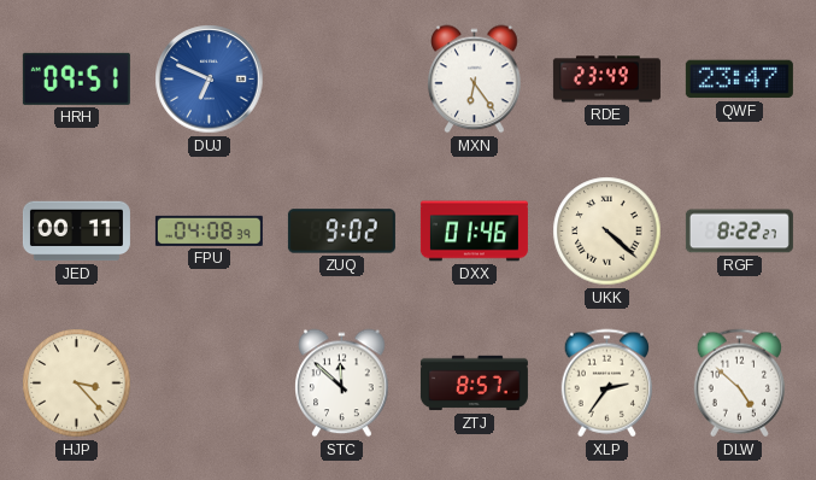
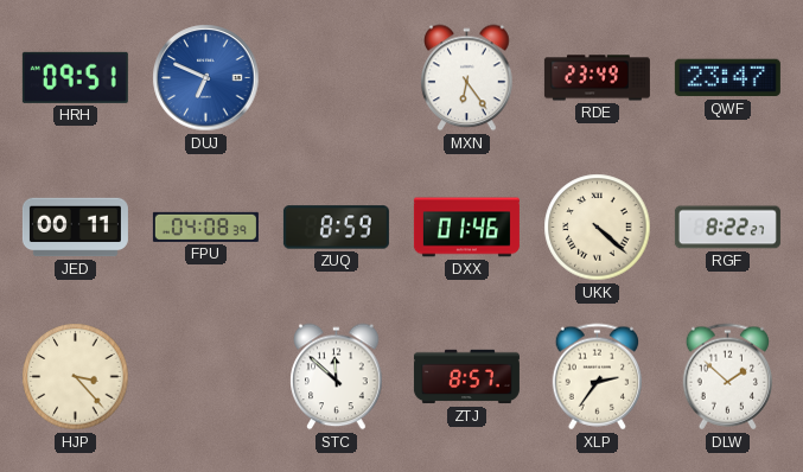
ZUQ: 9:02 -> 8:59 (336, 228)
DLW: 4:52 -> 1:52 (727, 377)
